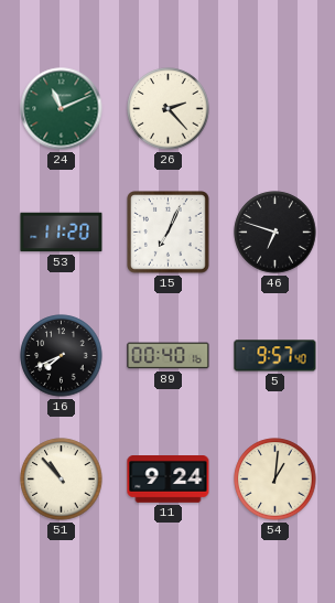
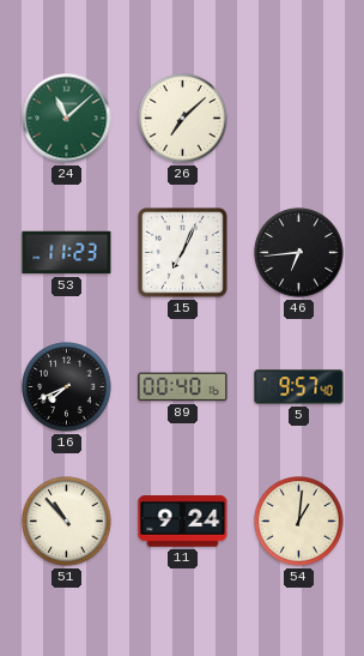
24: 11:11 -> 11:08 (67, 119)
26: 2:23 -> 7:08 (183, 119)
53: 11:20 -> 11:23 (67, 253)
46: 6:48 -> 6:44 (299, 253)
